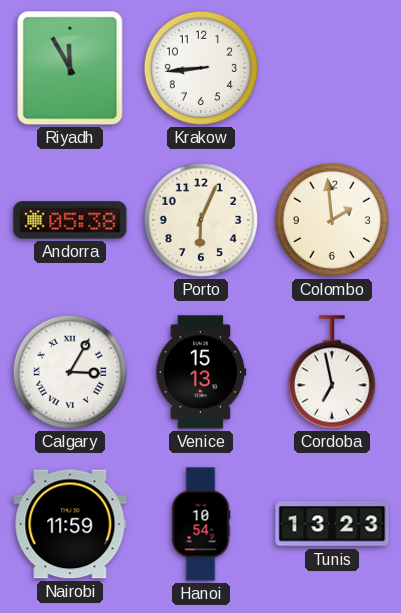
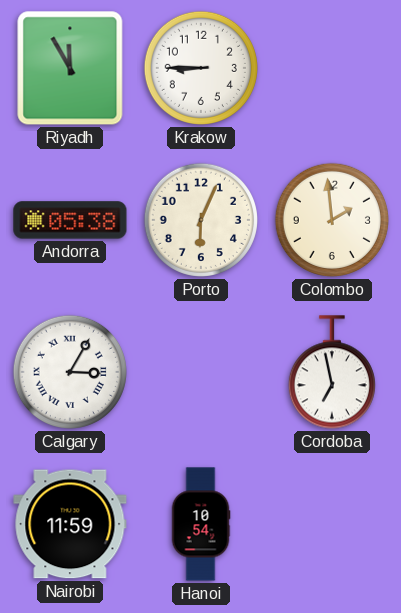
Krakow: 8:44 -> 8:45 (201, 68)
Venice: 15:13 -> none (201, 372)
Tunis: 13:23 -> none (332, 524)
